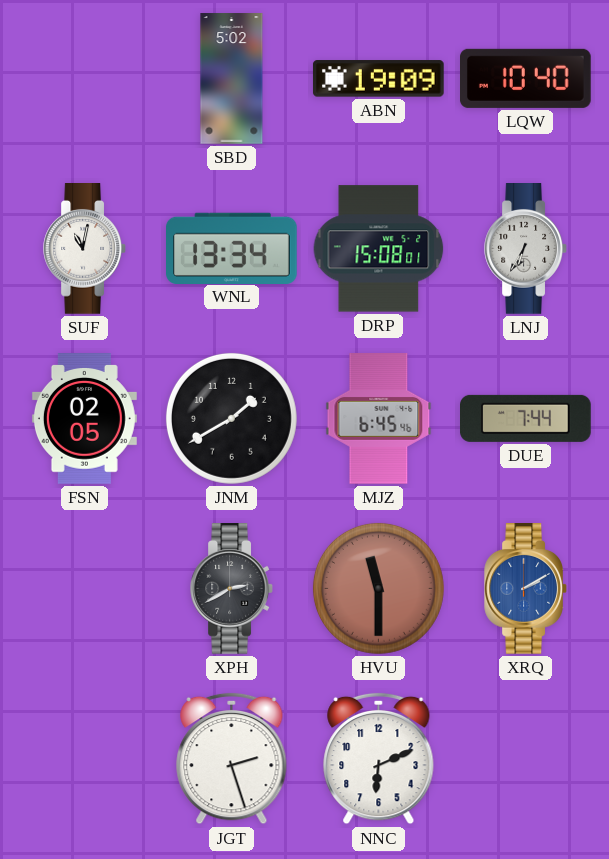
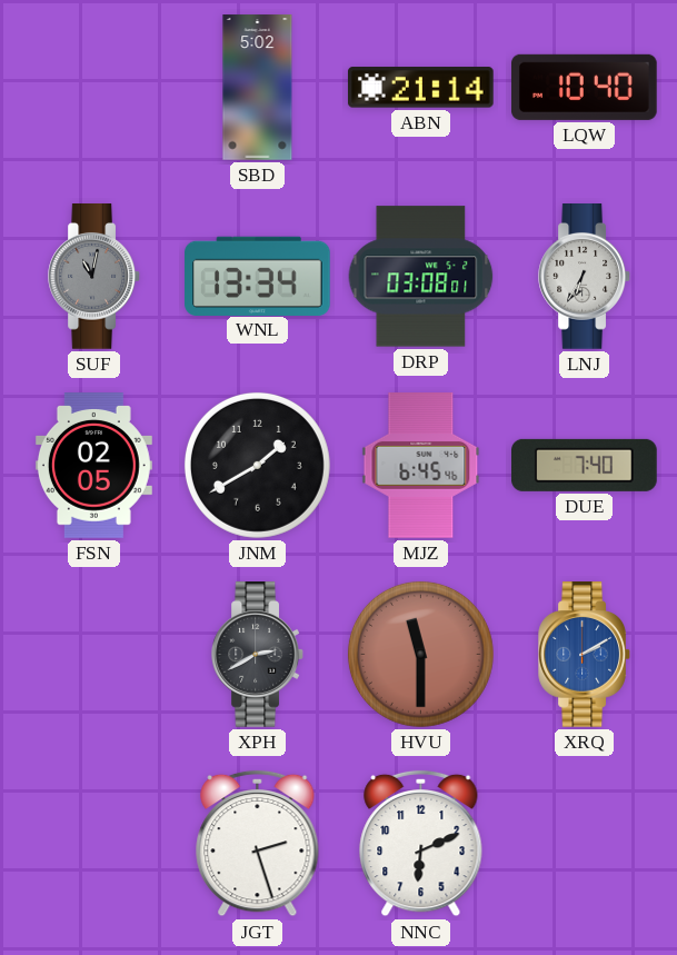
ABN: 19:09 -> 21:14 (420, 88)
SUF dial: white -> grey (93, 277)
DRP: 15:08 -> 03:08 (421, 277)
DUE: 7:44 -> 7:40 (585, 465)
